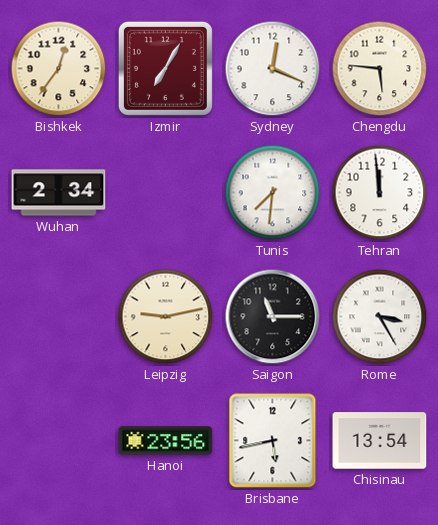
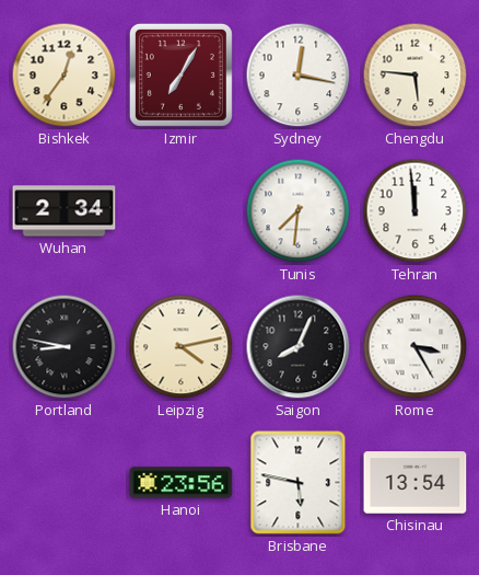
Sydney: 12:19 -> 12:17 (299, 76)
Portland: none -> 8:47 (65, 347)
Leipzig: 9:13 -> 4:13 (182, 347)
Saigon: 11:15 -> 8:04 (299, 347)
Brisbane: 5:43 -> 5:47 (299, 483)
